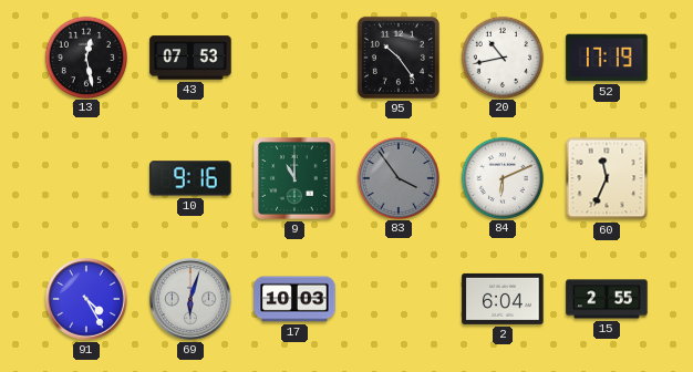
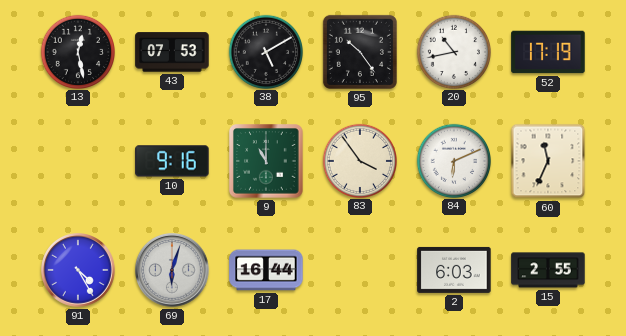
38: none -> 5:10 (265, 51)
83 dial: grey -> cream (359, 160)
17: 10:03 -> 16:44 (266, 270)
2: 6:04 -> 6:03 (454, 270)
